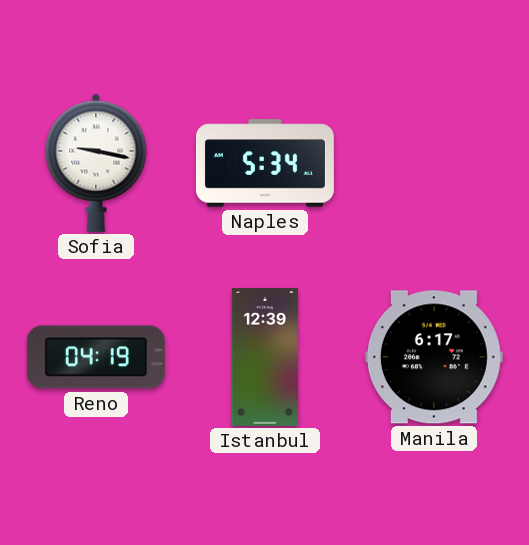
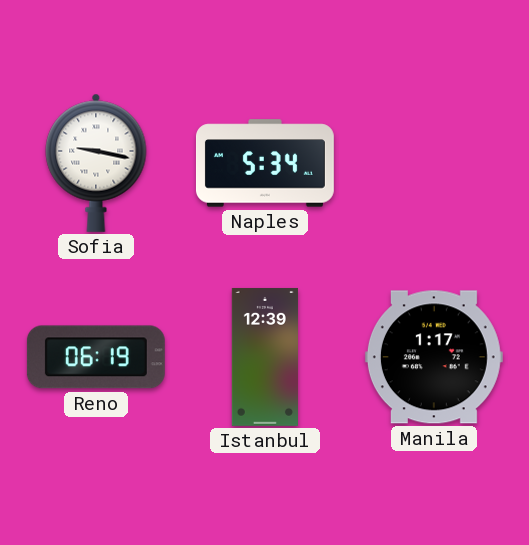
Reno: 04:19 -> 06:19 (96, 357)
Manila: 6:17 -> 1:17 (434, 357)
